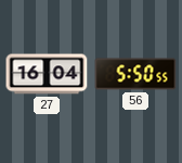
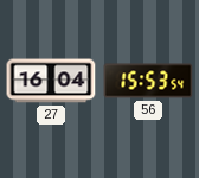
56: 5:50 -> 15:53 (148, 81)
